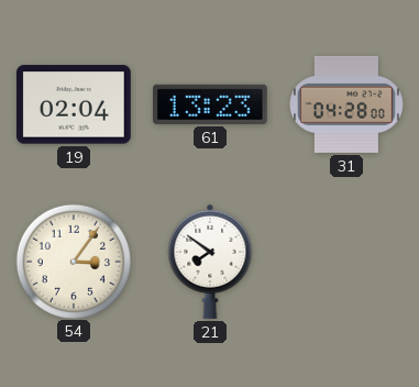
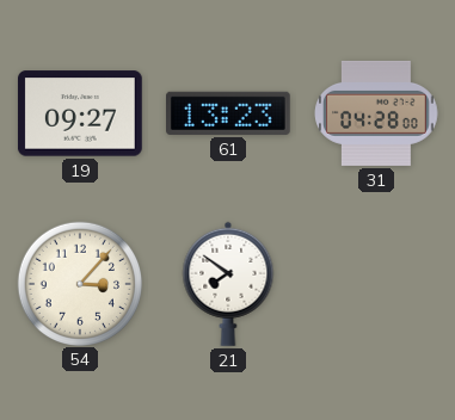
19: 02:04 -> 09:27 (80, 113)
54: 3:06 -> 3:07 (79, 283)
